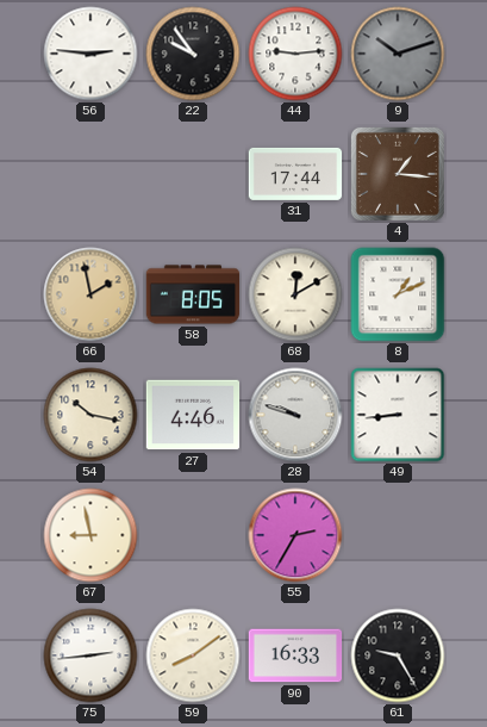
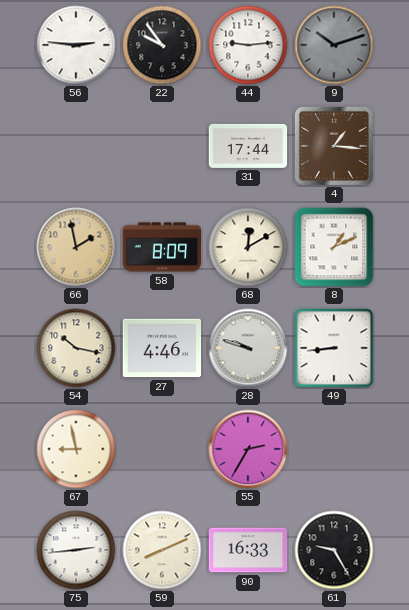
58: 8:05 -> 8:09 (162, 247)
59: 8:09 -> 8:11 (162, 550)
